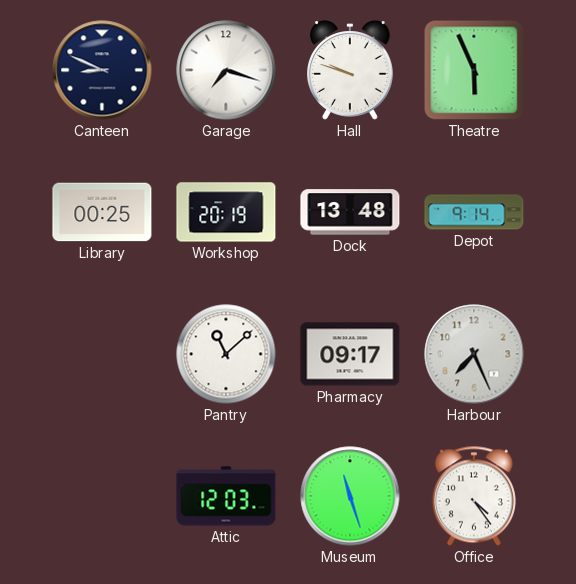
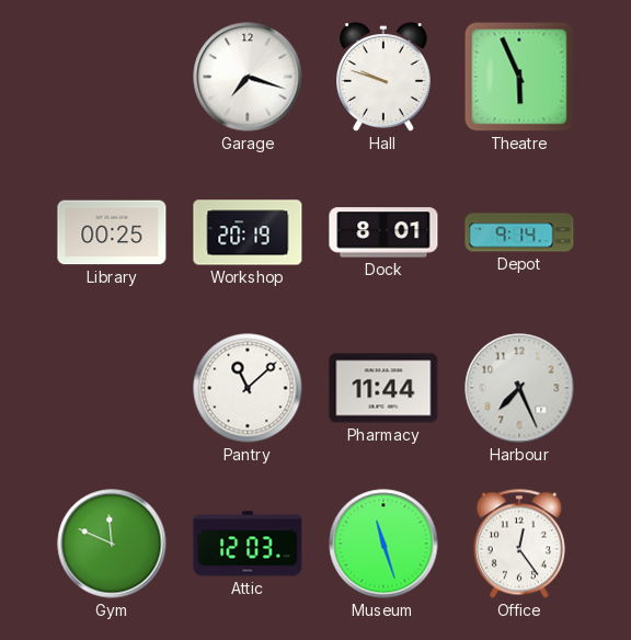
Canteen: 8:49 -> none (102, 70)
Dock: 13:48 -> 8:01 (383, 232)
Pharmacy: 09:17 -> 11:44 (383, 388)
Gym: none -> 11:49 (112, 544)
Office: 4:24 -> 12:24 (519, 544)
